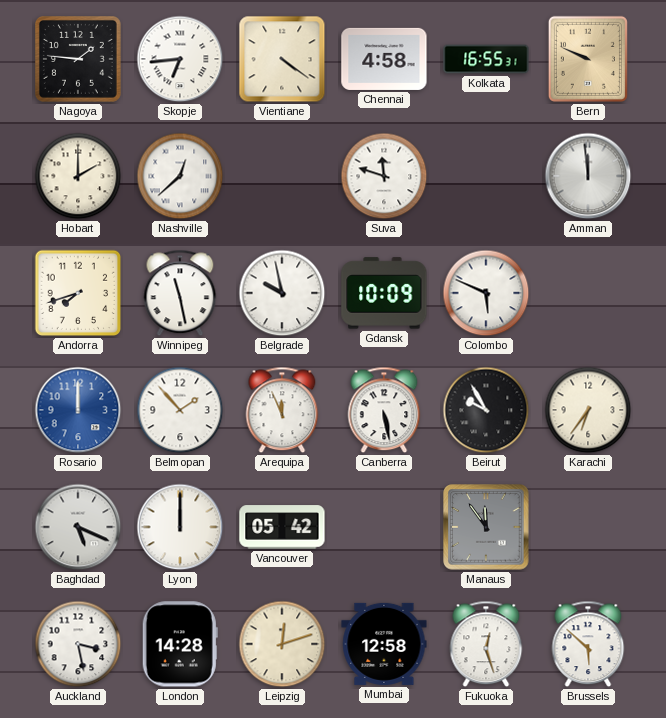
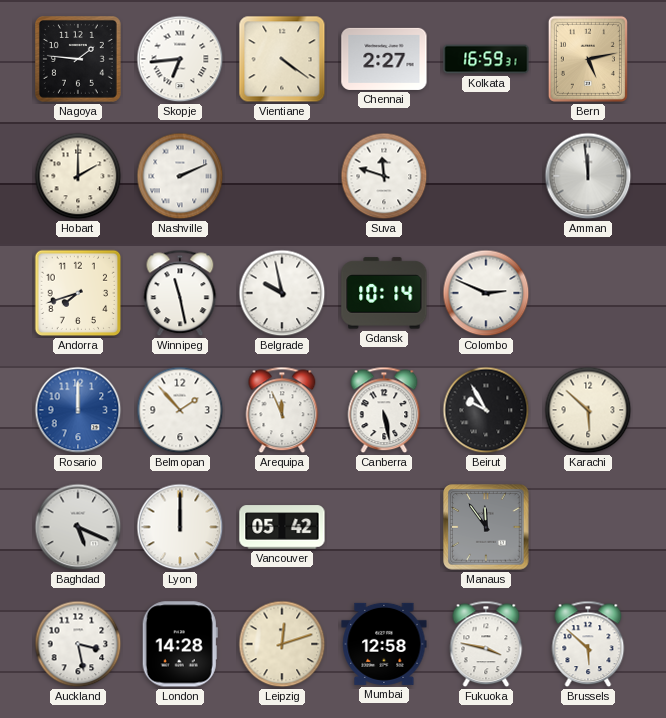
Chennai: 4:58 -> 2:27 (384, 59)
Kolkata: 16:55 -> 16:59 (486, 59)
Bern: 9:49 -> 5:13 (588, 59)
Nashville: 12:38 -> 2:11 (180, 176)
Gdansk: 10:09 -> 10:14 (384, 293)
Colombo: 5:49 -> 2:49 (486, 293)
Karachi: 6:36 -> 5:52 (588, 410)
Fukuoka: 12:27 -> 3:47 (486, 644)
